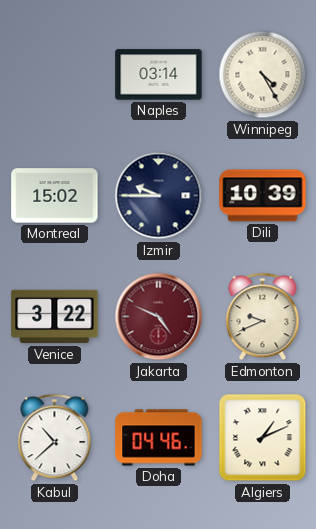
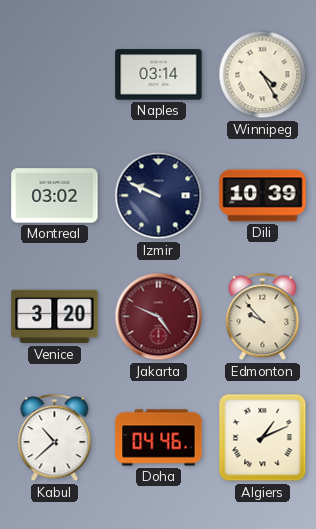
Montreal: 15:02 -> 03:02 (55, 196)
Izmir: 9:45 -> 9:49 (159, 196)
Venice: 3:22 -> 3:20 (55, 317)
Edmonton: 9:41 -> 9:53 (263, 317)
